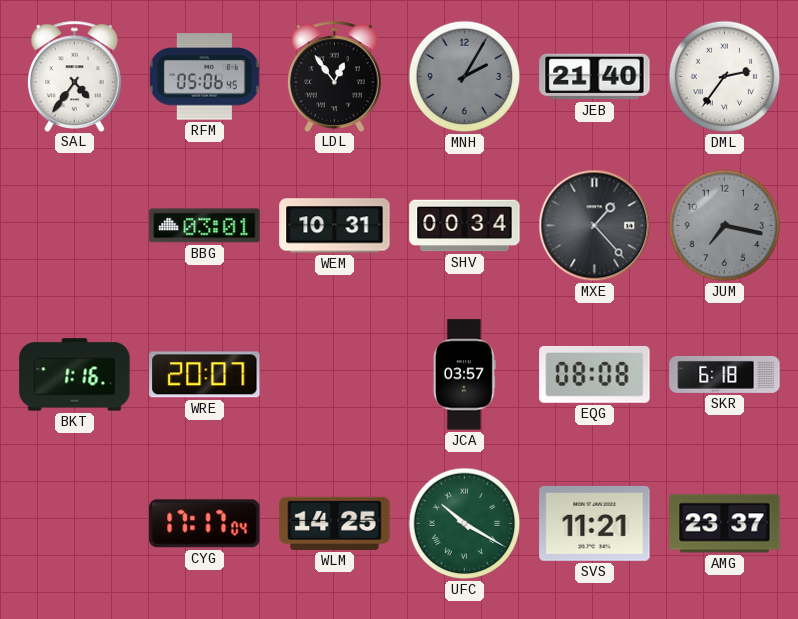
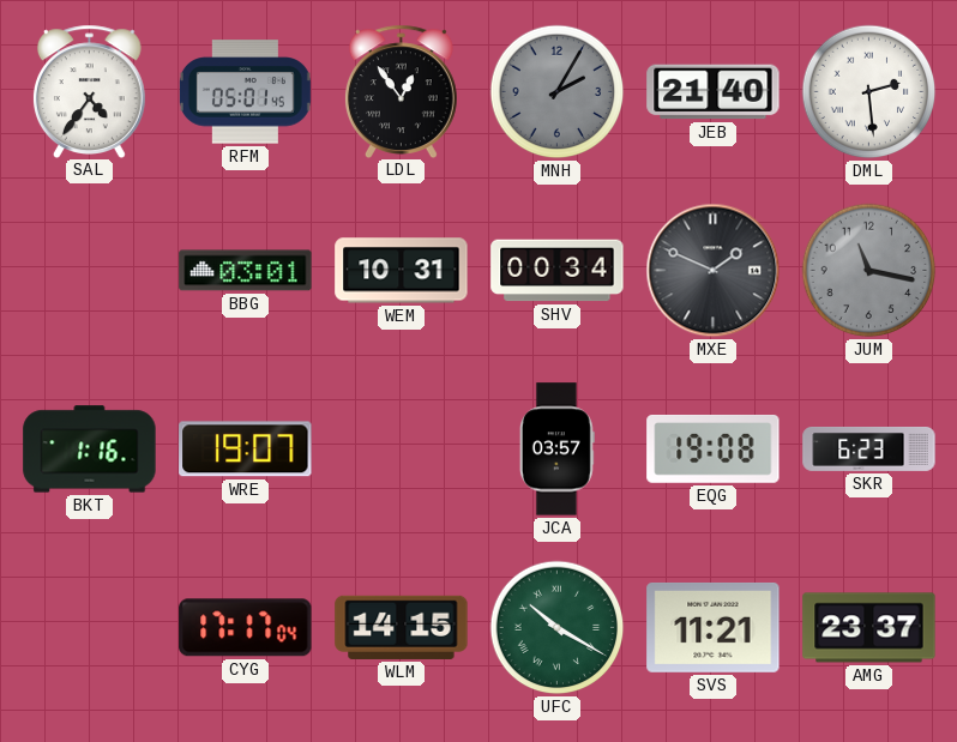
RFM: 05:06 -> 05:01 (245, 92)
DML: 2:36 -> 2:29 (869, 92)
MXE: 1:23 -> 1:49 (714, 271)
JUM: 7:17 -> 11:17 (869, 271)
WRE: 20:07 -> 19:07 (246, 450)
EQG: 08:08 -> 19:08 (714, 450)
SKR: 6:18 -> 6:23 (869, 450)
WLM: 14:25 -> 14:15 (402, 627)
